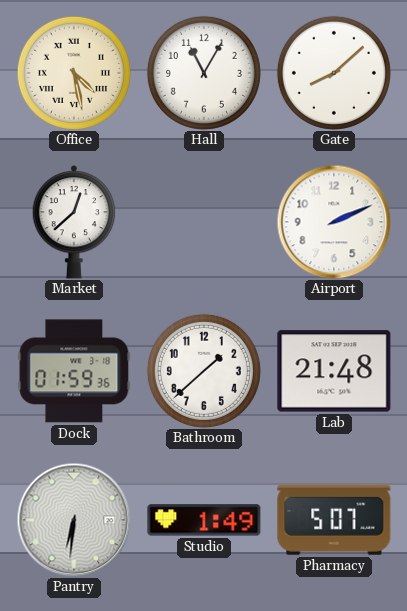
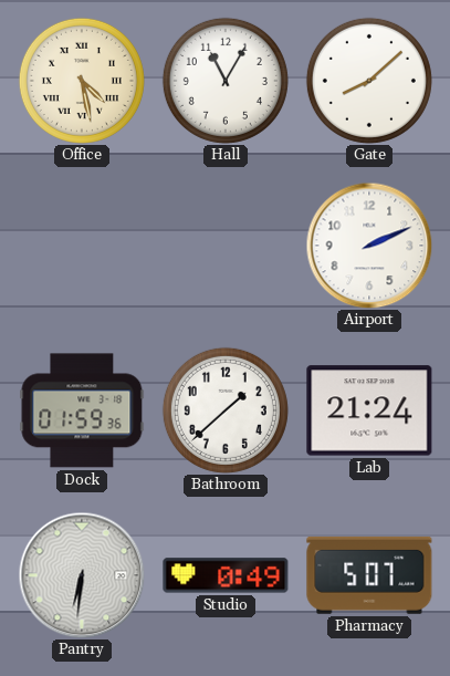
Market: 12:38 -> none (74, 222)
Lab: 21:48 -> 21:24 (369, 410)
Studio: 1:49 -> 0:49 (226, 575)
